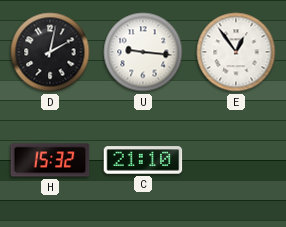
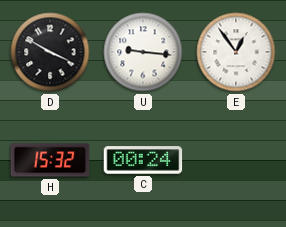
D: 2:02 -> 3:50 (50, 52)
C: 21:10 -> 00:24 (143, 160)
